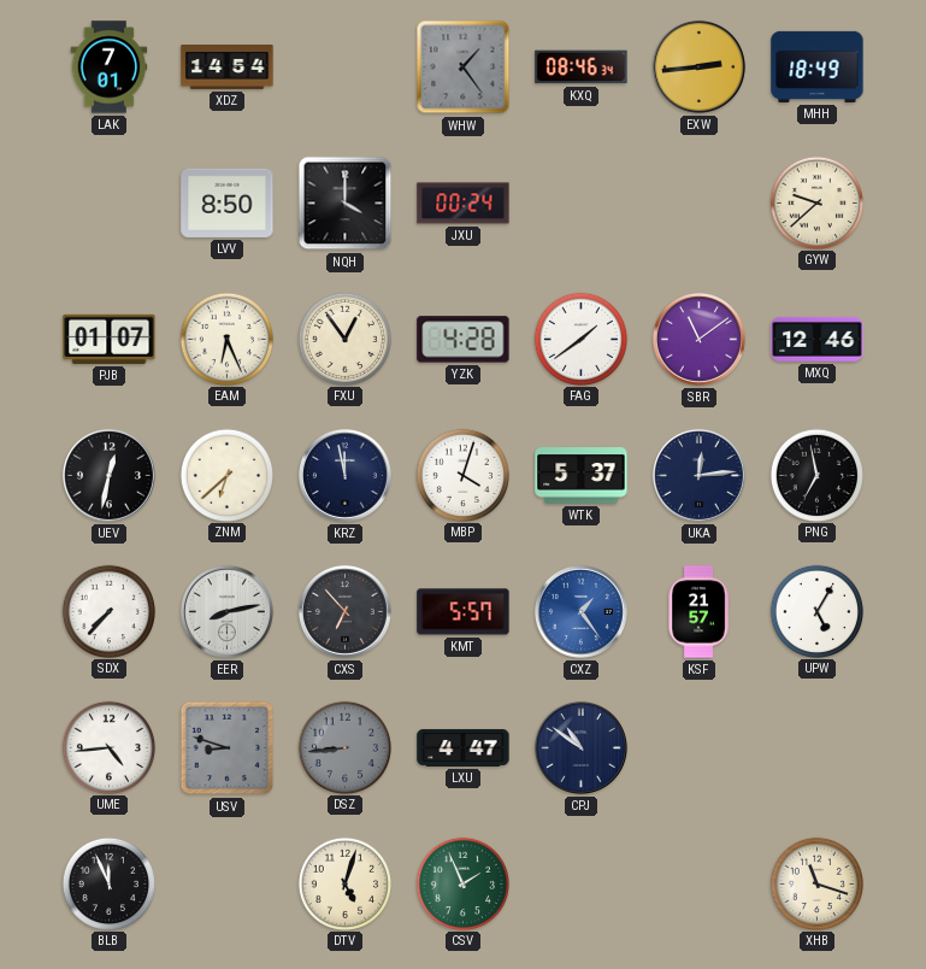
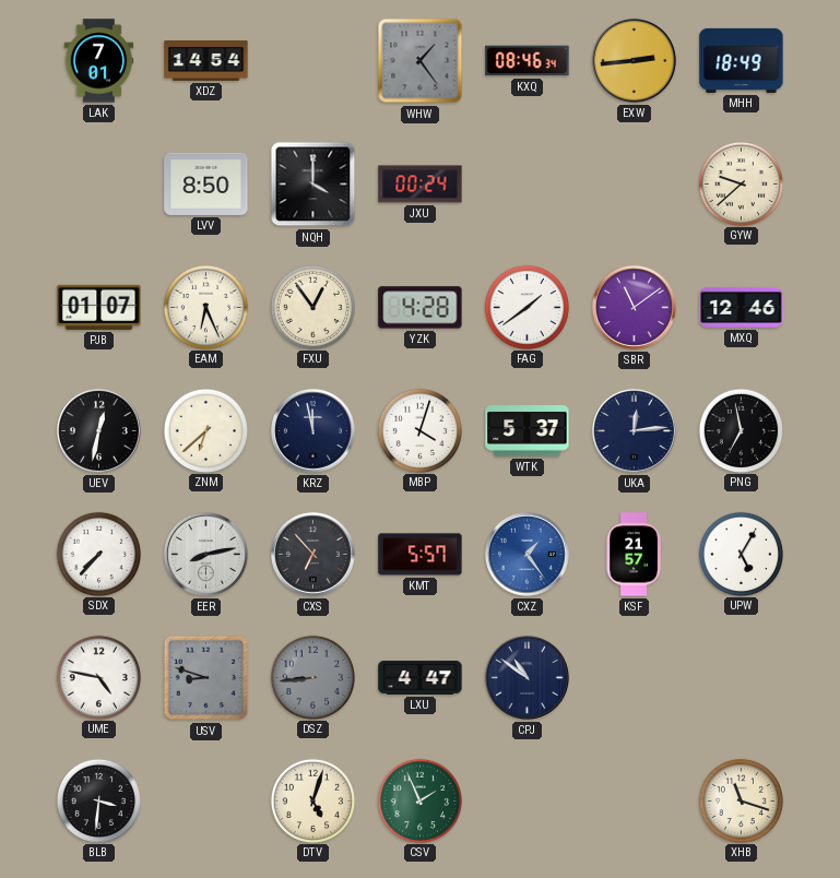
UME: 4:44 -> 4:47 (98, 677)
BLB: 11:56 -> 3:31 (98, 800)
